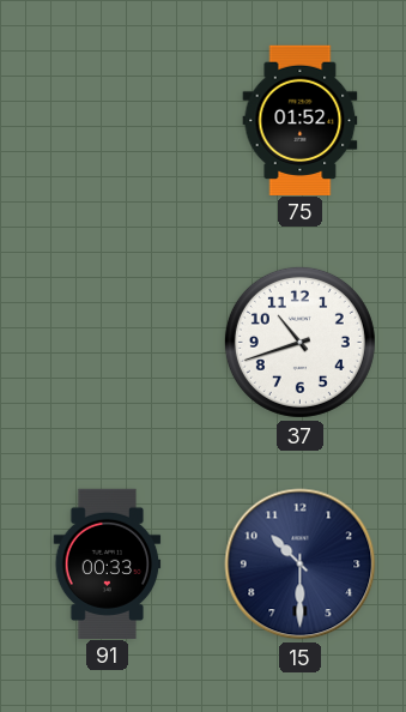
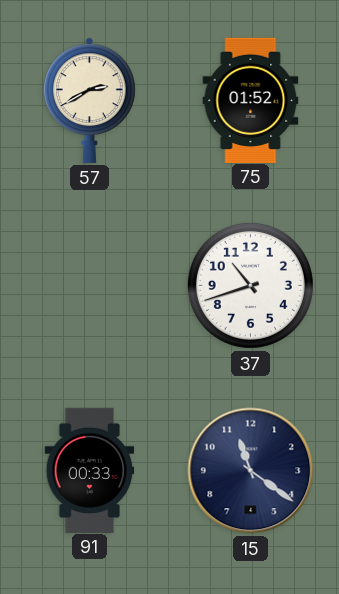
57: none -> 2:40 (90, 100)
15: 10:30 -> 11:21 (251, 471)
